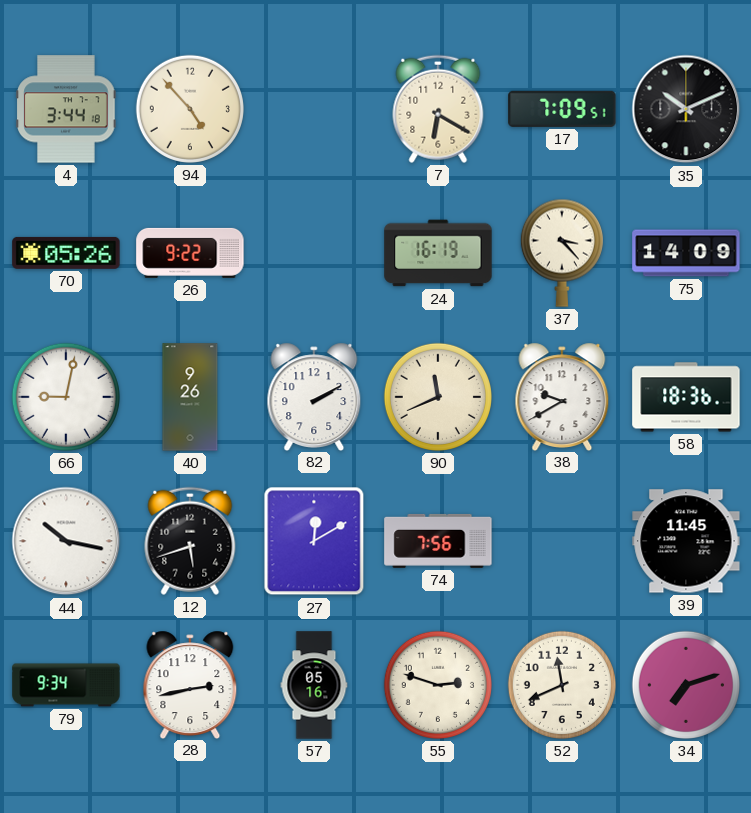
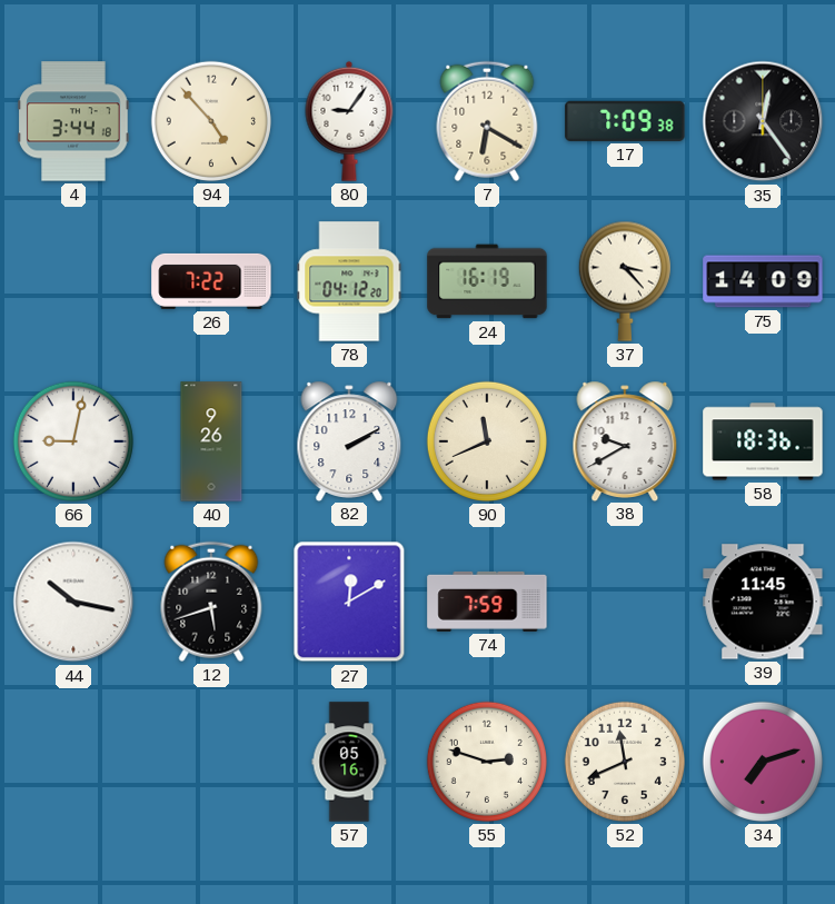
80: none -> 9:06 (349, 121)
17: 7:09:51 -> 7:09:38 (625, 121)
35: 10:11 -> 12:24 (763, 121)
70: 05:26 -> none (66, 253)
26: 9:22 -> 7:22 (211, 281)
78: none -> 04:12 (349, 281)
74: 7:56 -> 7:59 (487, 602)
79: 9:34 -> none (66, 685)
28: 2:43 -> none (190, 684)
